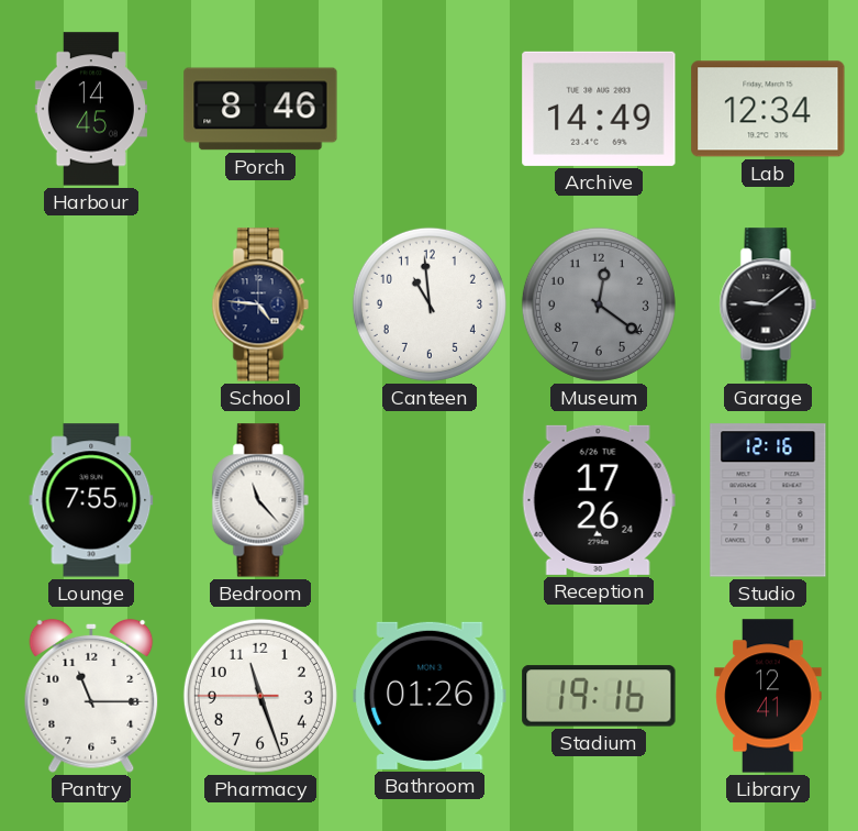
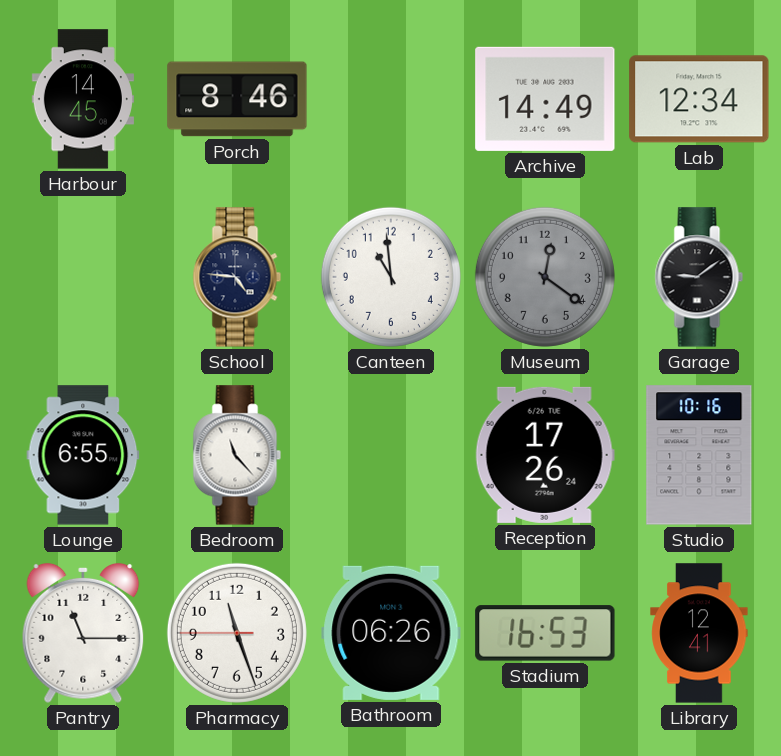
Lounge: 7:55 -> 6:55 (83, 455)
Studio: 12:16 -> 10:16 (699, 455)
Bathroom: 01:26 -> 06:26 (391, 633)
Stadium: 19:16 -> 16:53 (545, 633)
